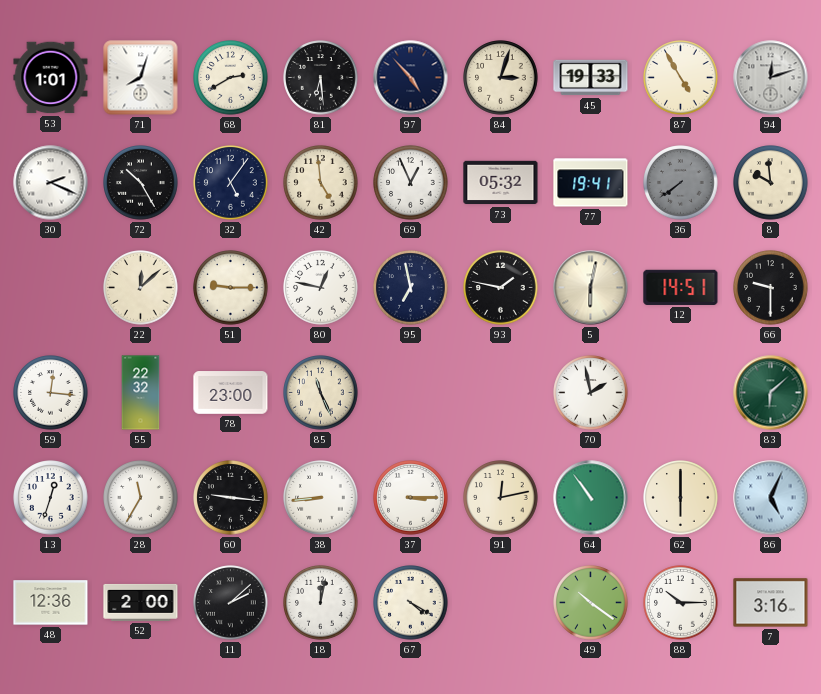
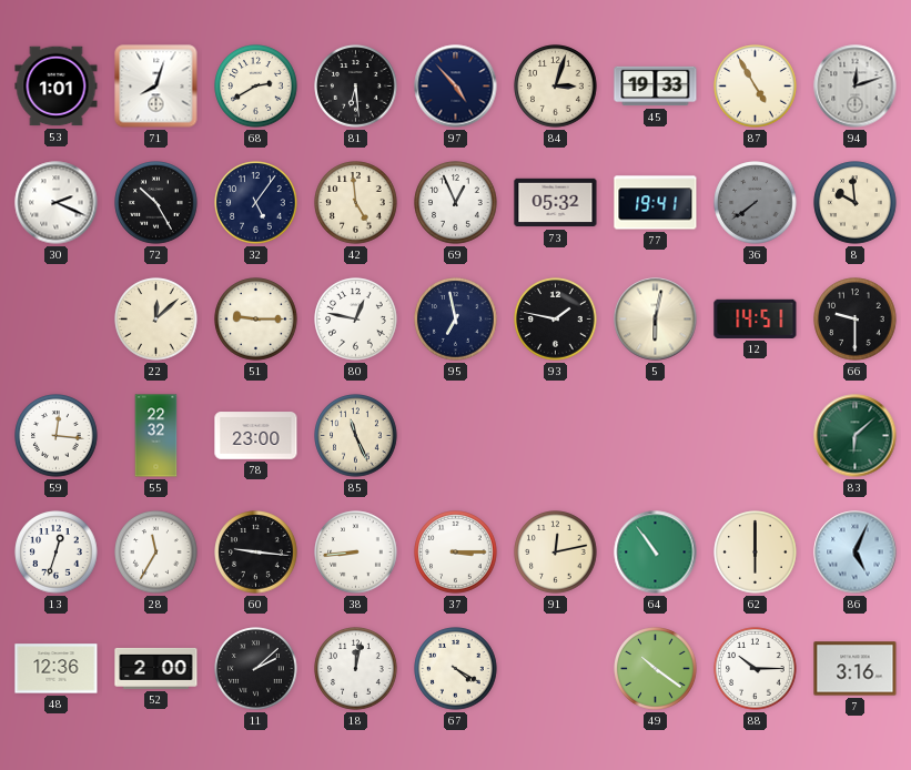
70: 1:58 -> none (591, 393)
